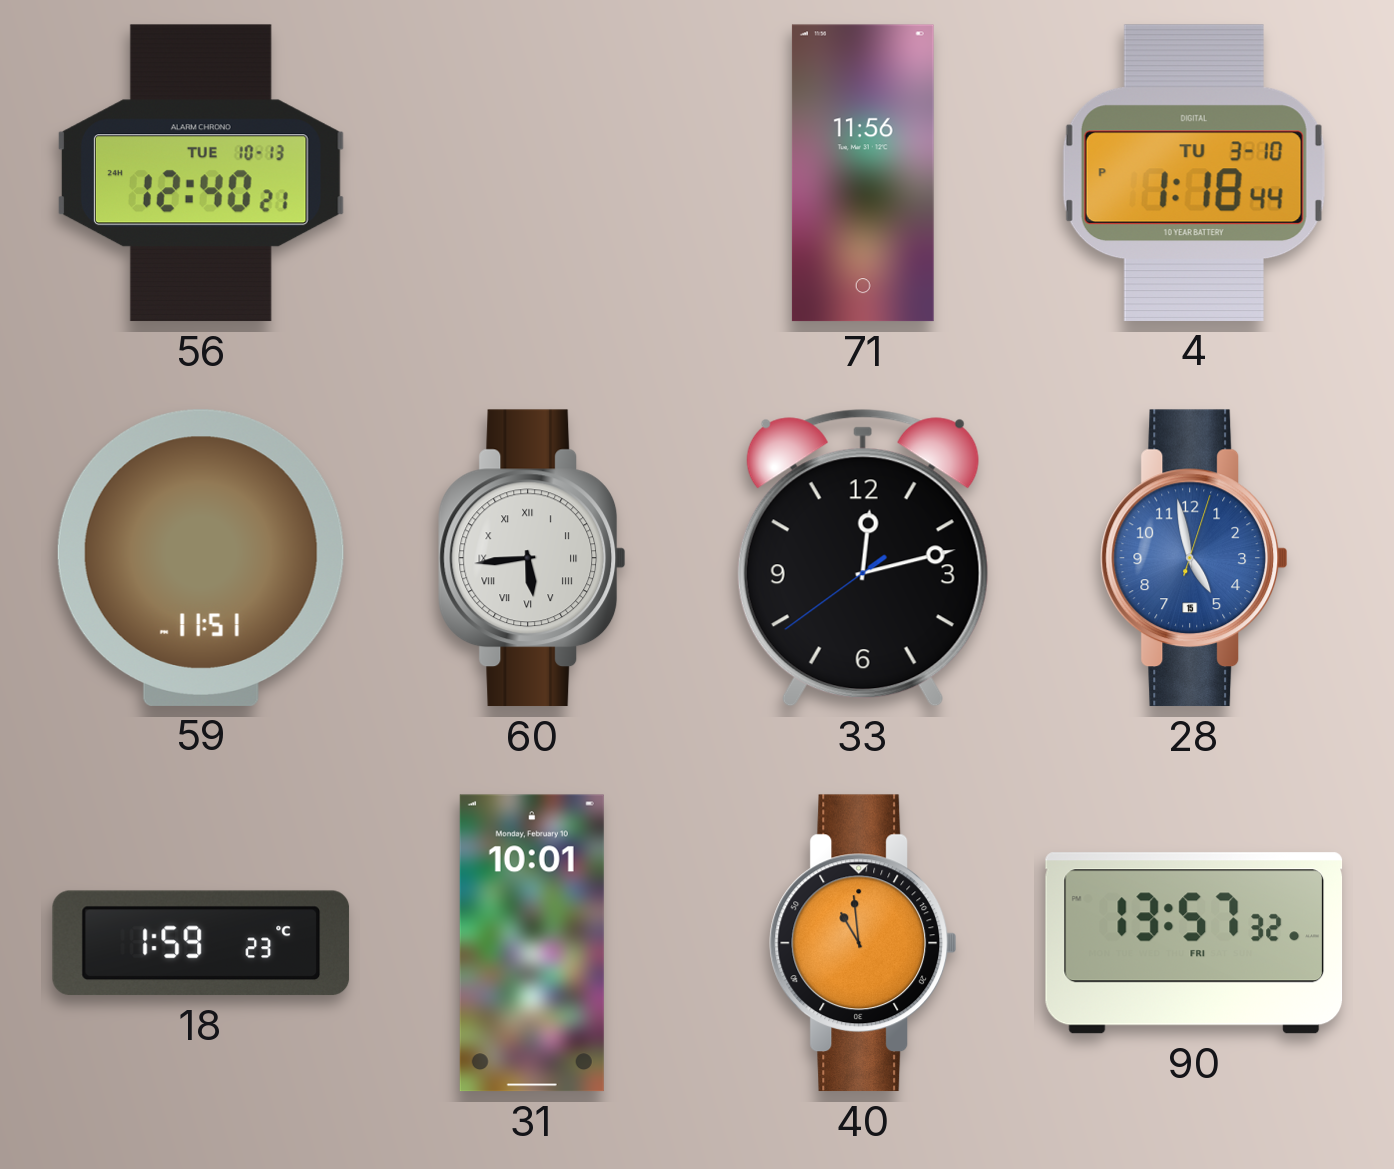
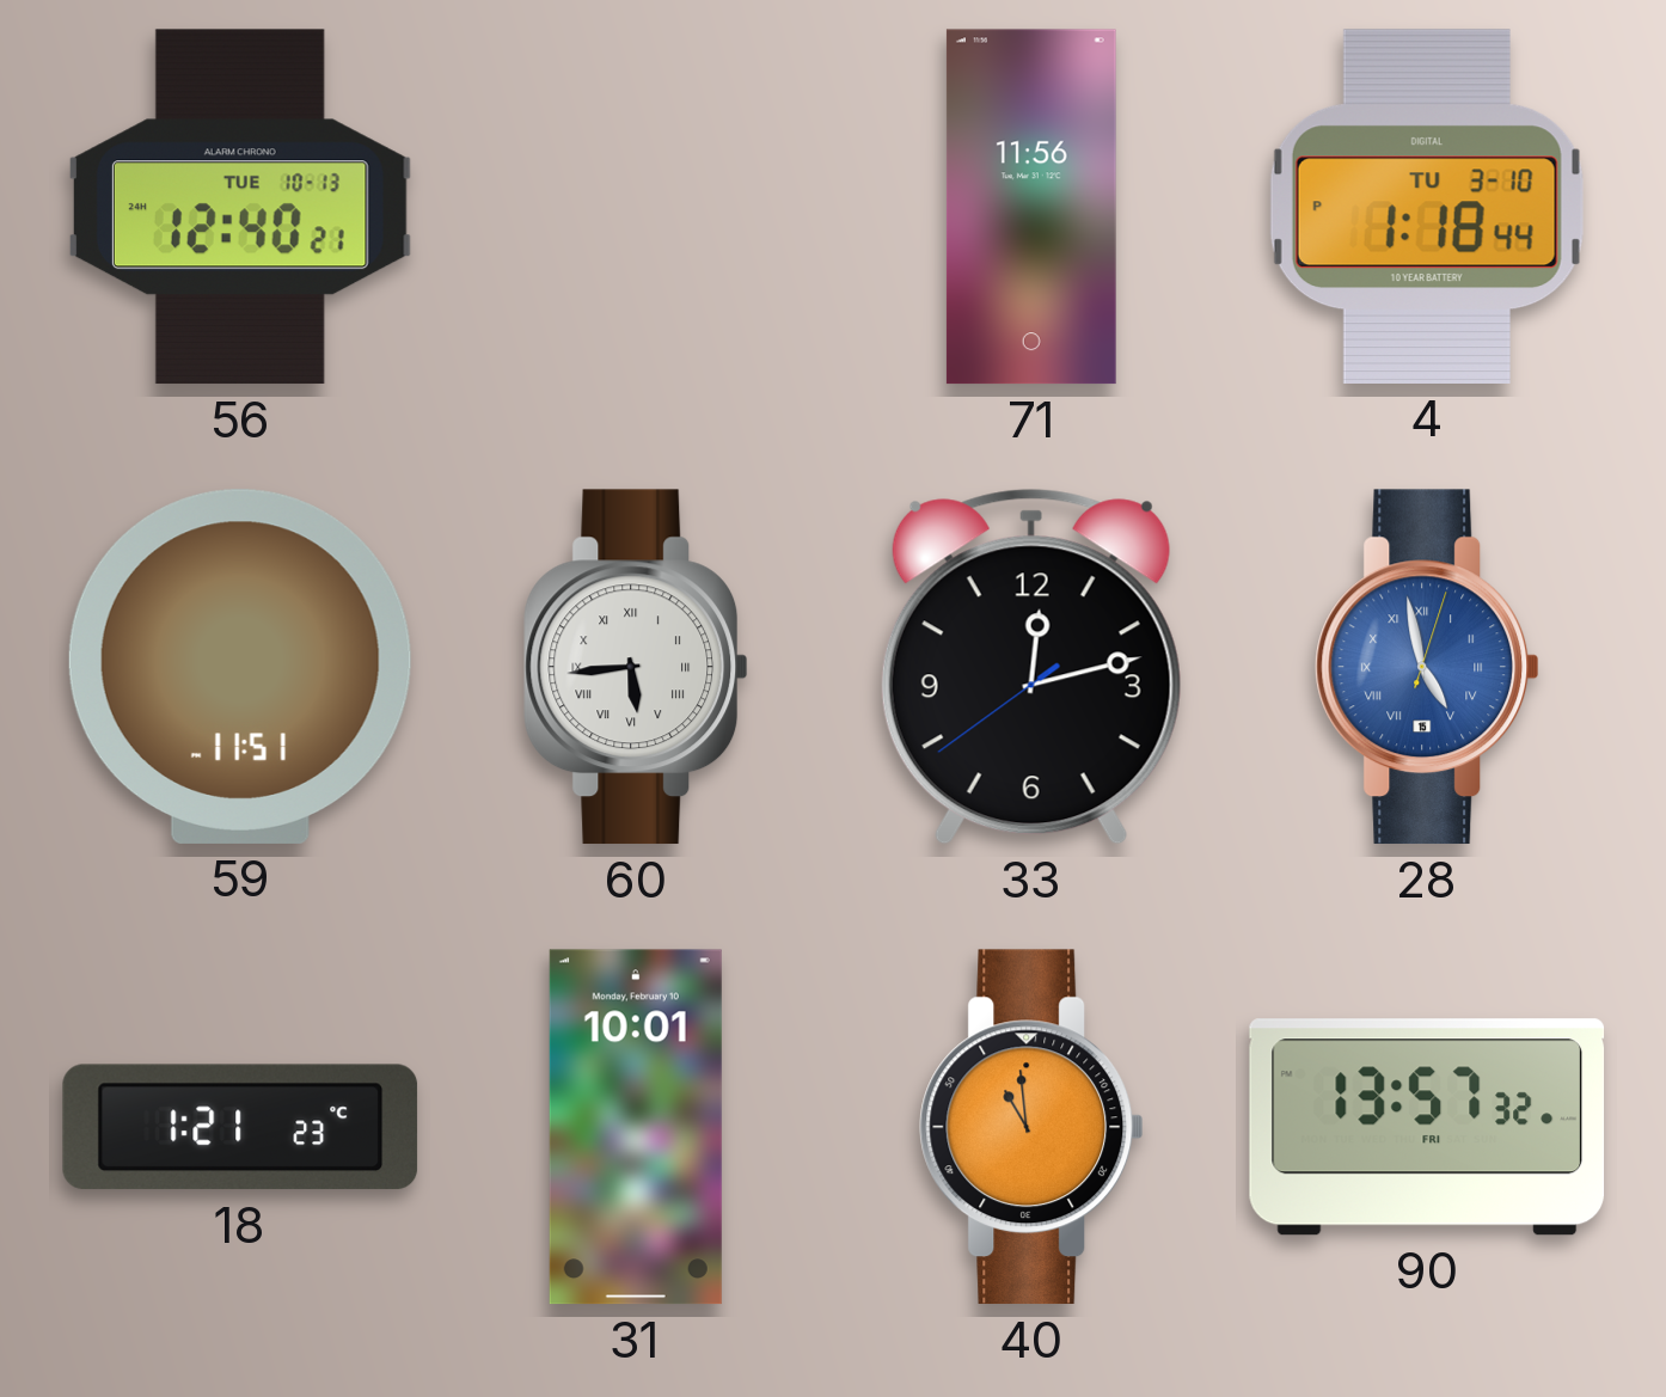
28 numerals: Arabic -> Roman (1427, 667)
18: 1:59 -> 1:21 (240, 1127)
